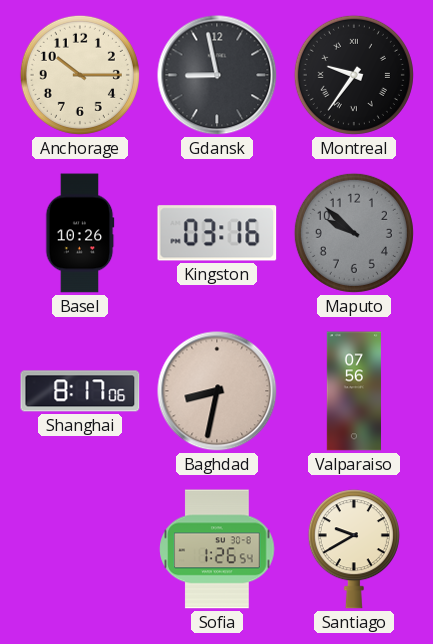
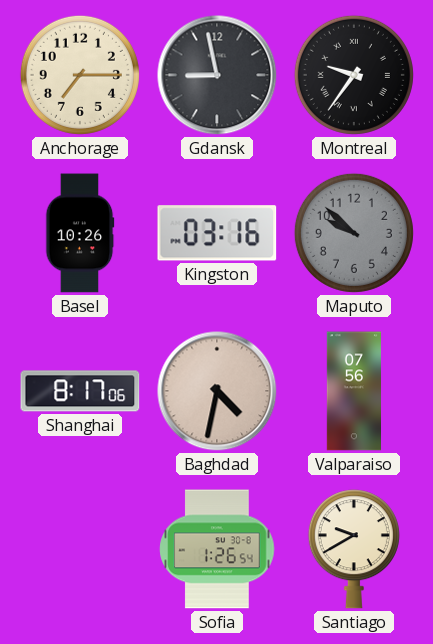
Anchorage: 10:15 -> 7:15 (80, 75)
Baghdad: 8:32 -> 4:32 (217, 391)
